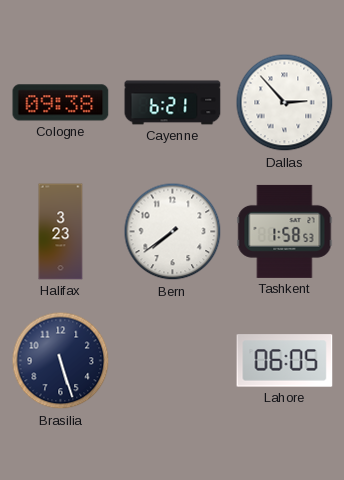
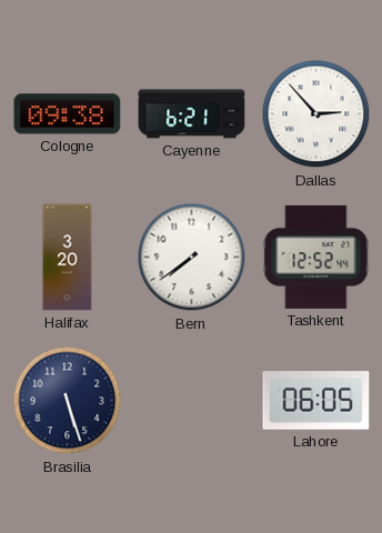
Halifax: 3:23 -> 3:20 (68, 258)
Tashkent: 1:58 -> 12:52 (316, 257)
